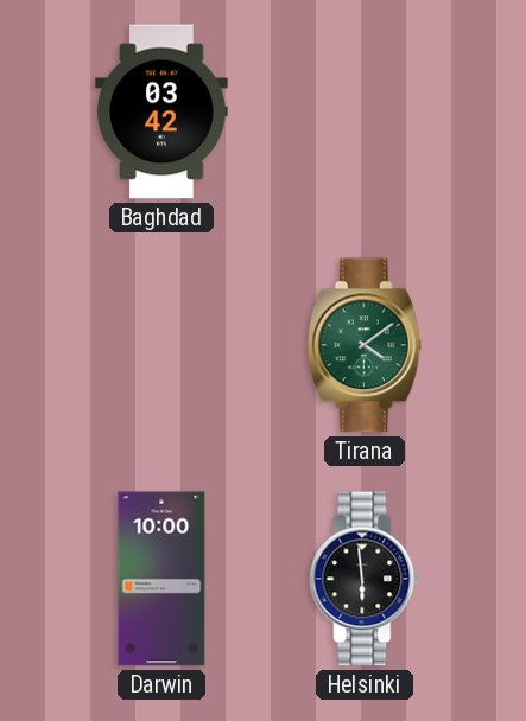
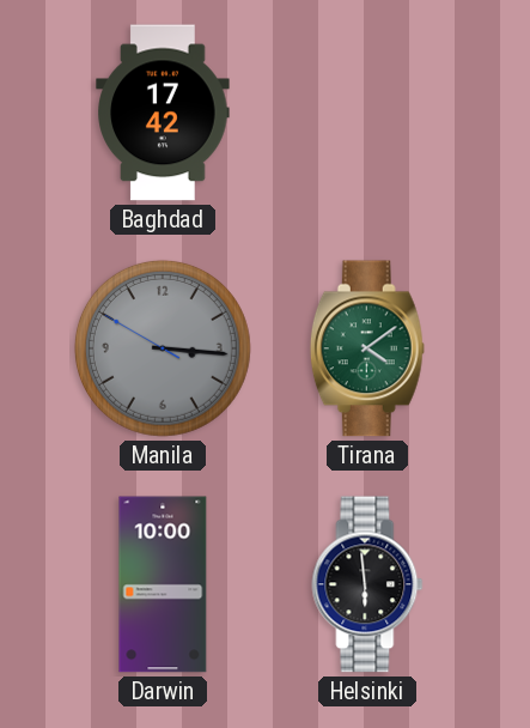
Baghdad: 03:42 -> 17:42 (163, 113)
Manila: none -> 3:15 (163, 348)
